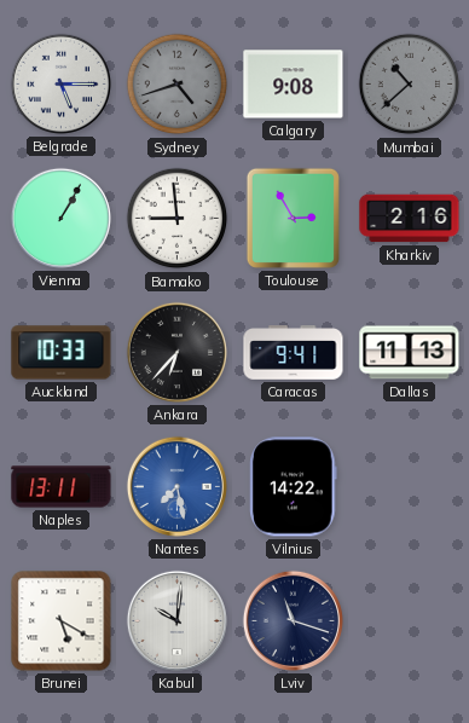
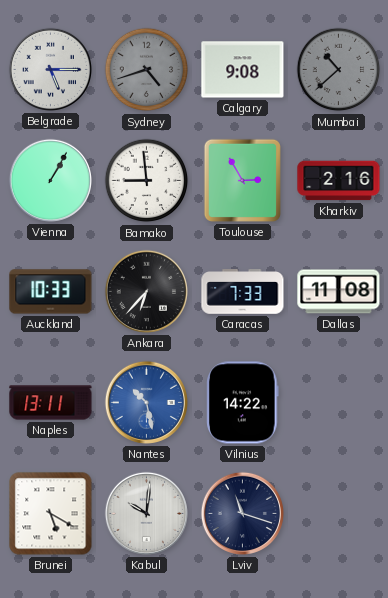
Caracas: 9:41 -> 7:33 (243, 292)
Dallas: 11:13 -> 11:08 (339, 292)
Nantes: 7:28 -> 10:28 (146, 402)
